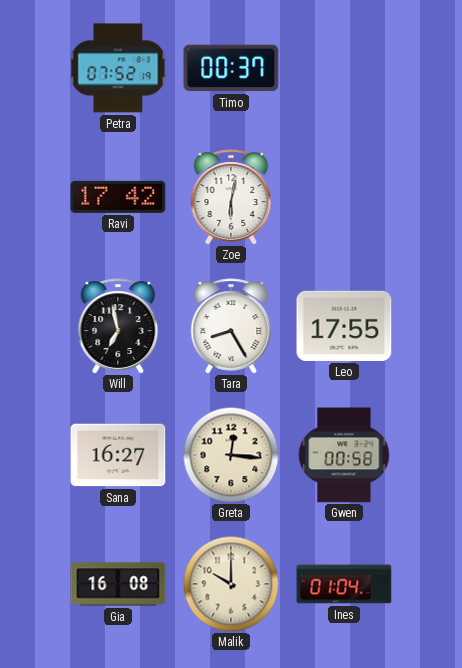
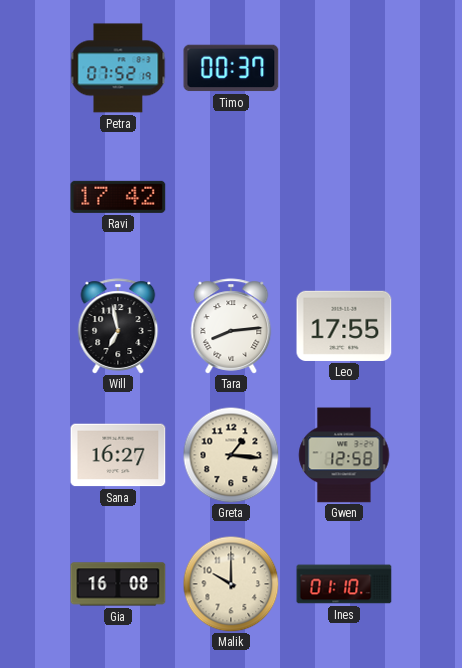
Zoe: 6:02 -> none (231, 197)
Tara: 8:25 -> 8:14 (231, 326)
Greta: 12:16 -> 1:16 (231, 455)
Gwen: 00:58 -> 12:58 (344, 455)
Ines: 01:04 -> 01:10 (344, 584)
